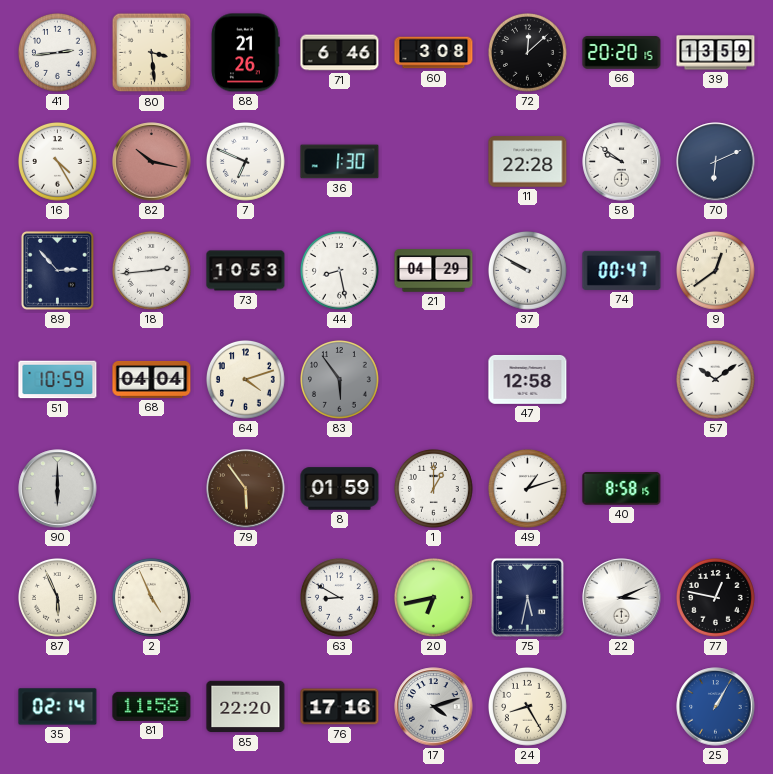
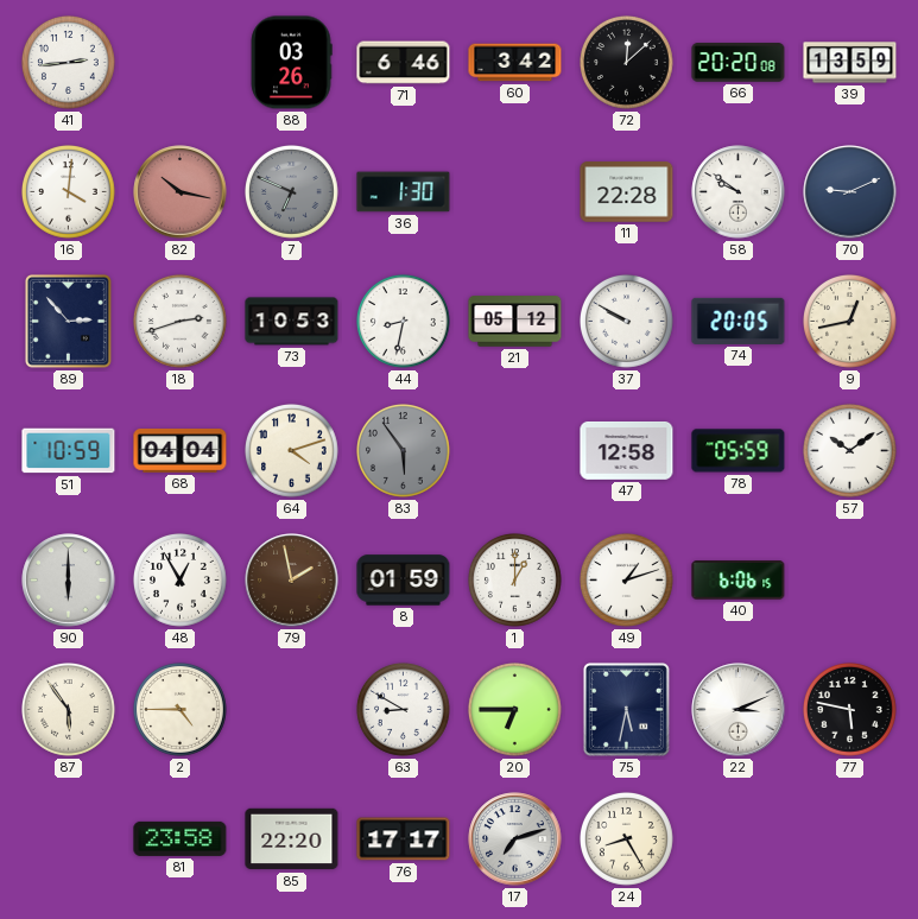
80: 3:29 -> none (152, 53)
88: 21:26 -> 03:26 (291, 63)
60: 3:08 -> 3:42 (515, 63)
66: 20:20:15 -> 20:20:08 (739, 63)
16: 4:25 -> 4:01 (69, 192)
7 dial: white -> grey (292, 192)
70: 6:11 -> 9:11 (850, 192)
18: 2:44 -> 2:42 (181, 322)
44: 8:28 -> 8:32 (404, 322)
21: 04:29 -> 05:12 (515, 322)
74: 00:47 -> 20:05 (739, 321)
9: 12:39 -> 12:43 (850, 322)
78: none -> 05:59 (739, 451)
48: none -> 12:55 (181, 581)
79: 5:54 -> 1:58 (292, 581)
40: 8:58 -> 6:06 (739, 581)
87: 5:56 -> 5:54 (69, 710)
2: 4:56 -> 4:45 (181, 710)
20: 6:43 -> 6:45 (515, 710)
77: 12:47 -> 5:47 (850, 710)
35: 02:14 -> none (58, 707)
81: 11:58 -> 23:58 (181, 838)
76: 17:16 -> 17:17 (404, 839)
17: 4:12 -> 7:12 (515, 839)
25: 1:05 -> none (716, 707)
